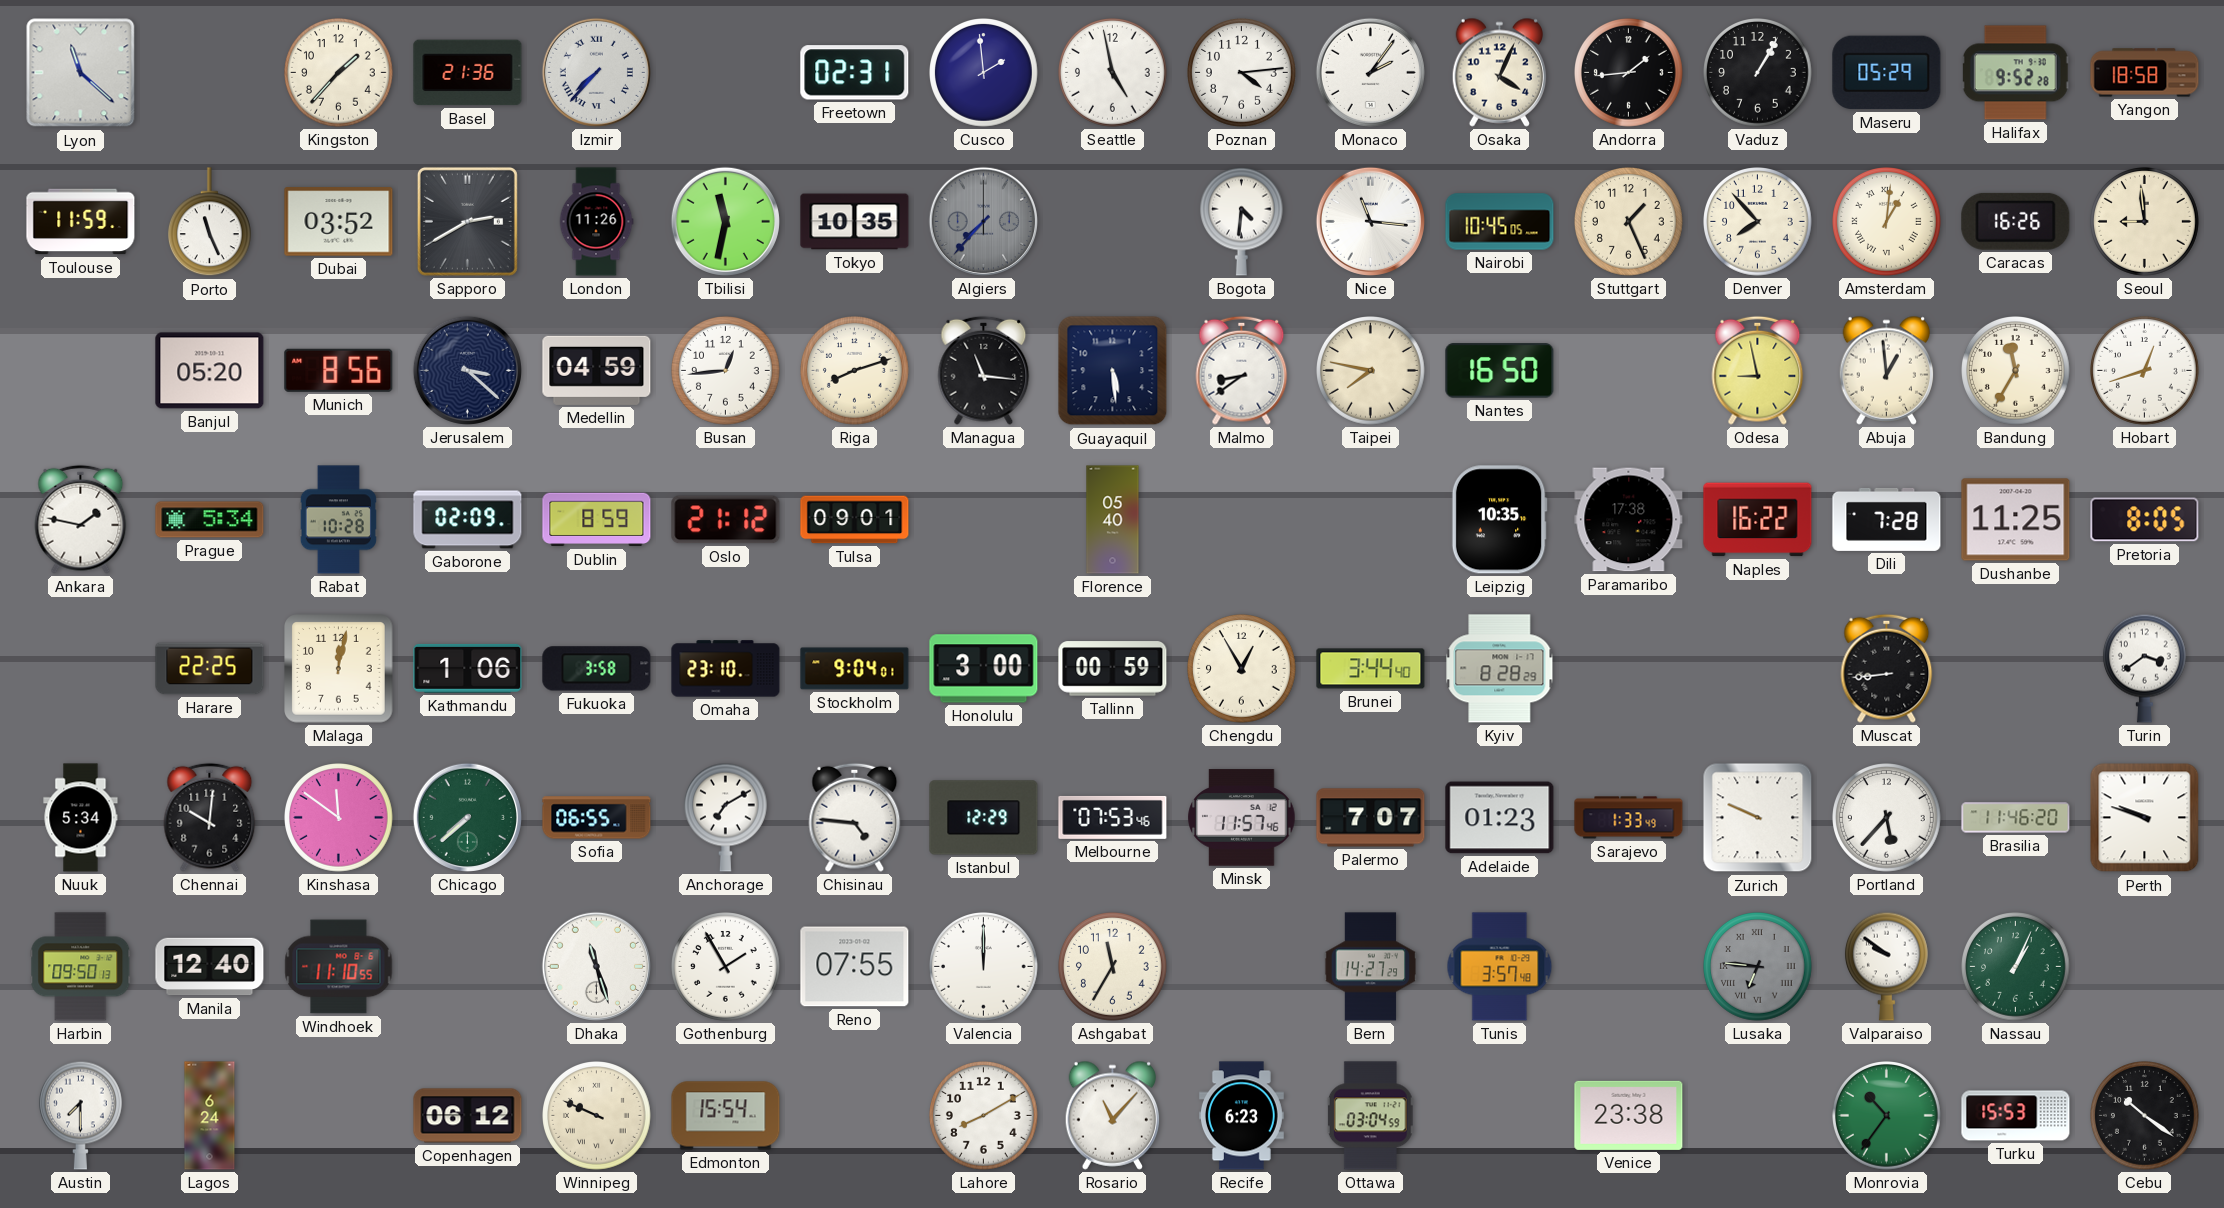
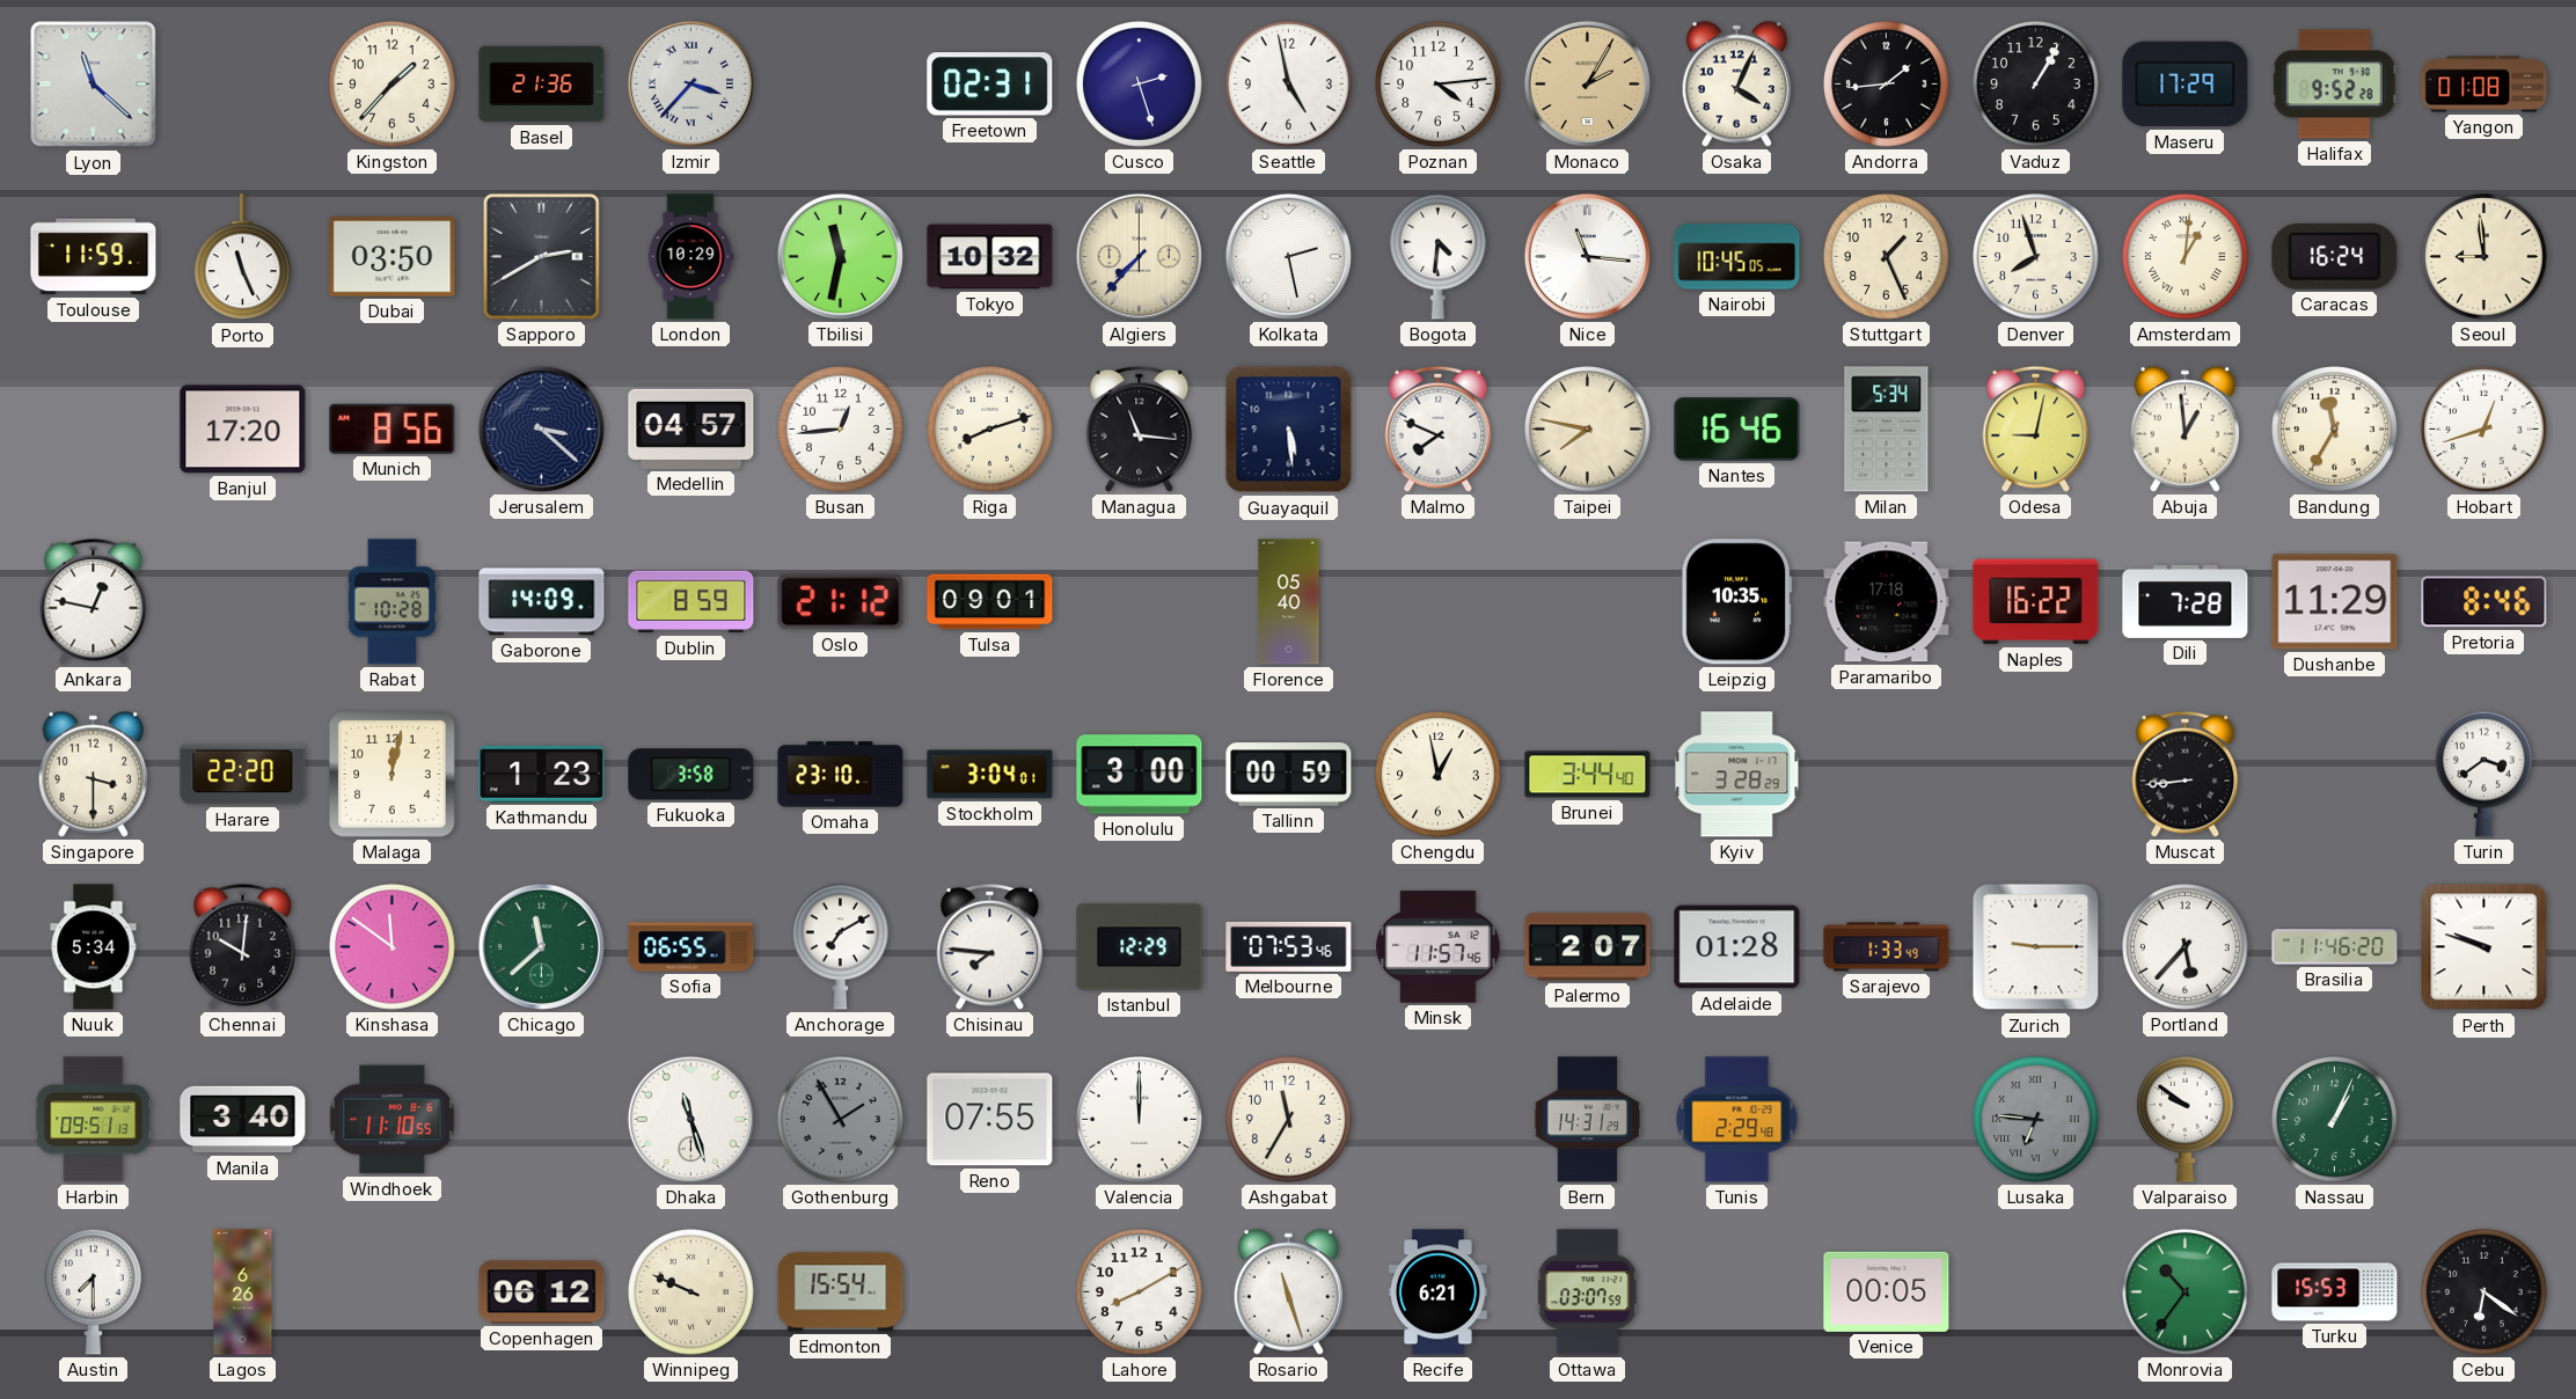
Izmir: 7:37 -> 3:37 (690, 83)
Cusco: 1:59 -> 2:27 (1140, 85)
Monaco: 2:06 -> 2:05 (1587, 83)
Monaco dial: white -> champagne (1587, 83)
Maseru: 05:29 -> 17:29 (2186, 85)
Yangon: 18:58 -> 01:08 (2484, 85)
Dubai: 03:52 -> 03:50 (393, 257)
London: 11:26 -> 10:29 (690, 257)
Tokyo: 10:35 -> 10:32 (990, 257)
Algiers dial: grey -> cream (1139, 256)
Kolkata: none -> 2:28 (1288, 256)
Denver: 7:53 -> 7:57 (2036, 257)
Caracas: 16:26 -> 16:24 (2335, 256)
Banjul: 05:20 -> 17:20 (243, 430)
Medellin: 04:59 -> 04:57 (691, 429)
Malmo: 8:39 -> 7:49 (1439, 429)
Nantes: 16:50 -> 16:46 (1737, 430)
Milan: none -> 5:34 (1887, 430)
Odesa: 8:58 -> 9:02 (2036, 429)
Ankara: 1:47 -> 12:47 (94, 601)
Prague: 5:34 -> none (210, 520)
Gaborone: 02:09 -> 14:09 (542, 602)
Paramaribo: 17:38 -> 17:18 (1887, 602)
Dushanbe: 11:25 -> 11:29 (2335, 602)
Pretoria: 8:05 -> 8:46 (2484, 602)
Singapore: none -> 3:30 (94, 774)
Harare: 22:25 -> 22:20 (243, 775)
Kathmandu: 1:06 -> 1:23 (542, 774)
Stockholm: 9:04 -> 3:04 (990, 775)
Chengdu: 12:55 -> 12:58 (1439, 775)
Kyiv: 8:28 -> 3:28 (1737, 775)
Chicago: 7:38 -> 11:38 (541, 946)
Chisinau: 4:46 -> 7:46 (990, 946)
Palermo: 7:07 -> 2:07 (1588, 947)
Adelaide: 01:23 -> 01:28 (1737, 947)
Zurich: 9:49 -> 9:15 (2036, 947)
Harbin: 09:50 -> 09:51 (94, 1120)
Manila: 12:40 -> 3:40 (243, 1120)
Gothenburg dial: white -> grey (841, 1120)
Bern: 14:27 -> 14:31 (1588, 1120)
Tunis: 3:57 -> 2:29 (1737, 1120)
Lagos: 6:24 -> 6:26 (243, 1292)
Rosario: 11:07 -> 11:27 (1289, 1291)
Recife: 6:23 -> 6:21 (1437, 1292)
Ottawa: 03:04 -> 03:07 (1588, 1292)
Venice: 23:38 -> 00:05 (1887, 1291)
Cebu: 10:21 -> 6:21 (2484, 1292)
